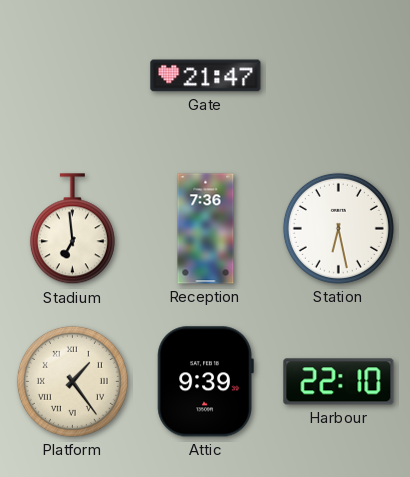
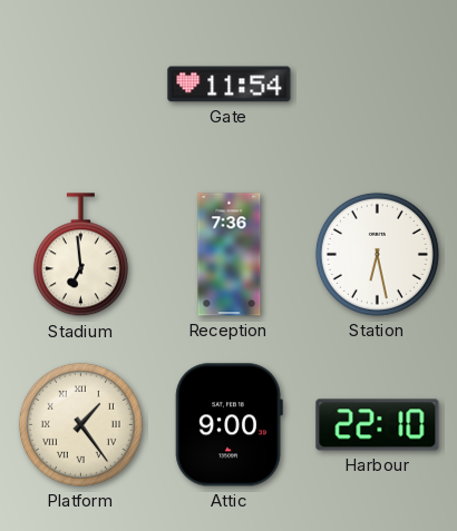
Gate: 21:47 -> 11:54 (230, 85)
Attic: 9:39 -> 9:00 (229, 425)
